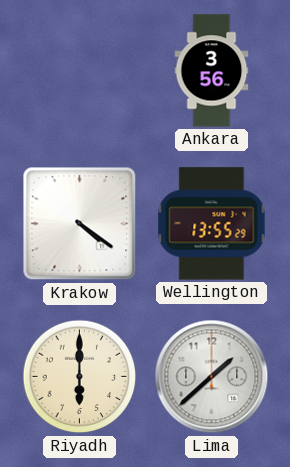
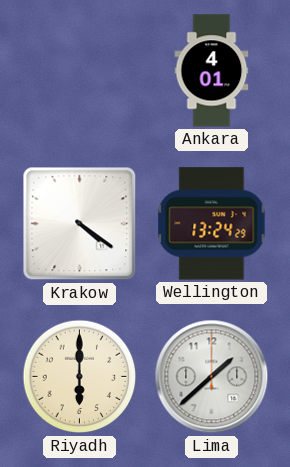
Ankara: 3:56 -> 4:01 (212, 71)
Wellington: 13:55 -> 13:24 (212, 224)
